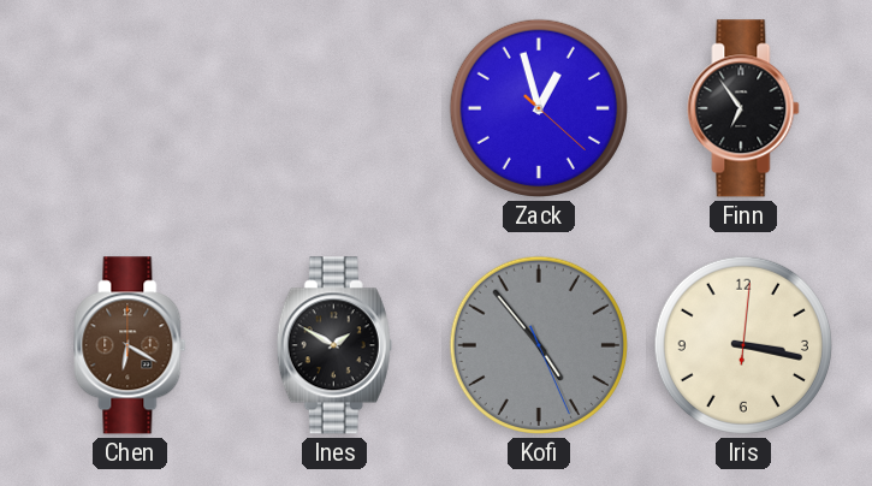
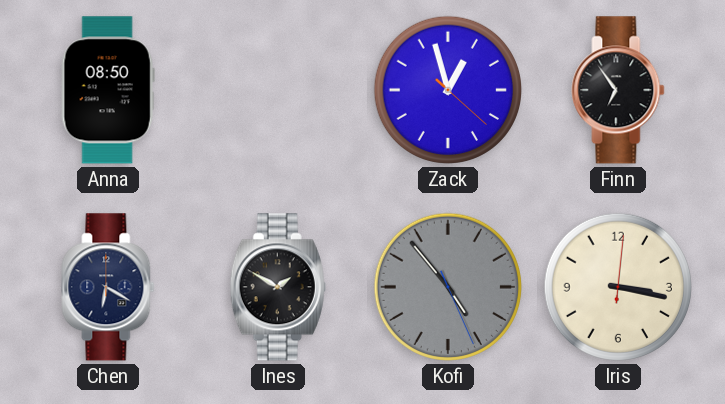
Anna: none -> 08:50 (108, 90)
Chen dial: brown -> navy (108, 287)
